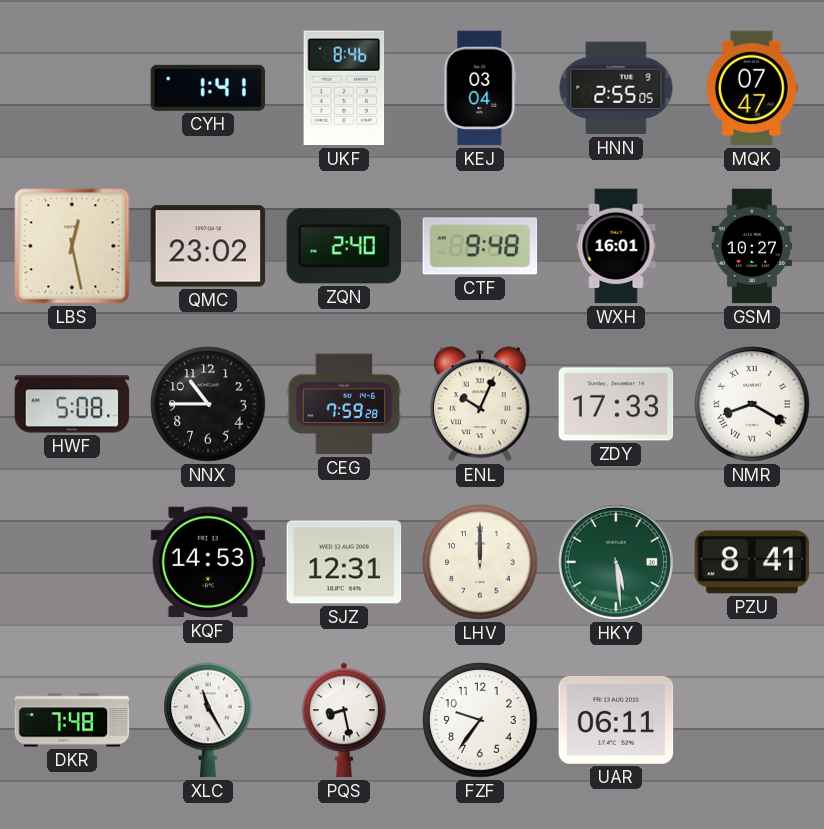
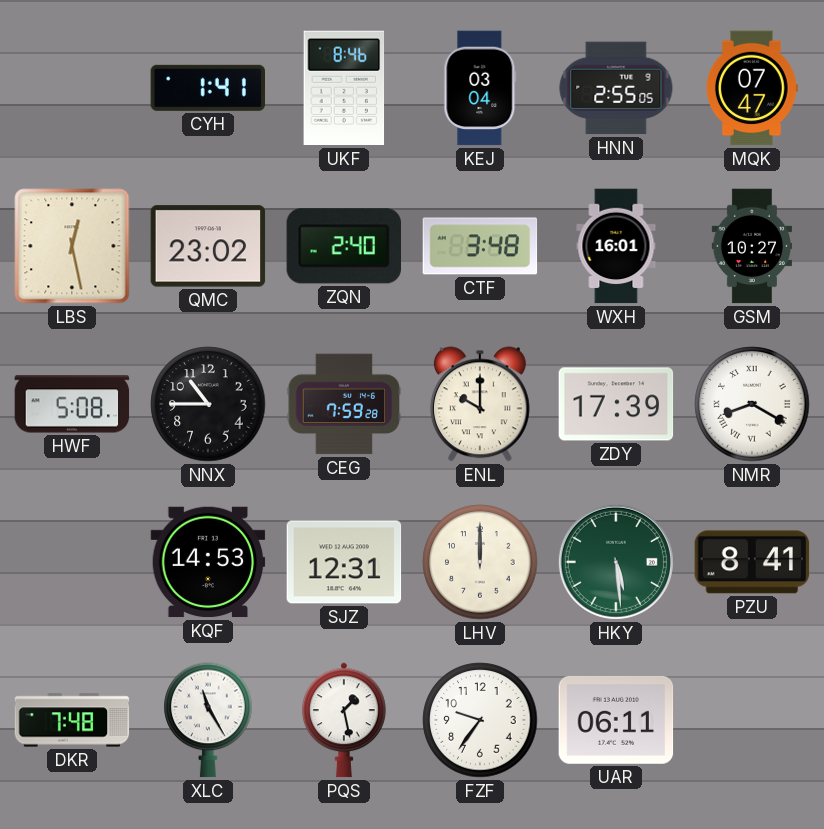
CTF: 9:48 -> 3:48 (480, 246)
ENL: 10:04 -> 10:00 (480, 404)
ZDY: 17:33 -> 17:39 (616, 404)
PQS: 8:28 -> 1:28 (344, 720)
